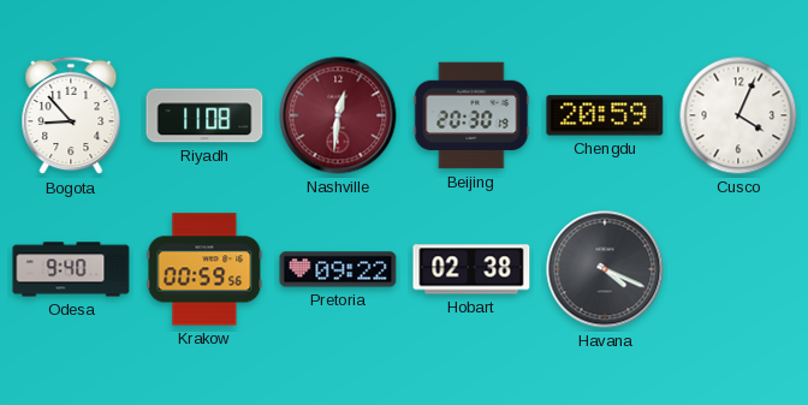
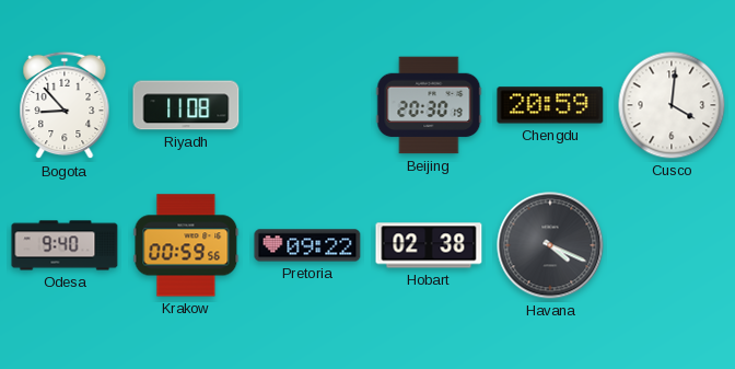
Nashville: 12:31 -> none (338, 115)
Cusco: 4:04 -> 4:01 (672, 105)
